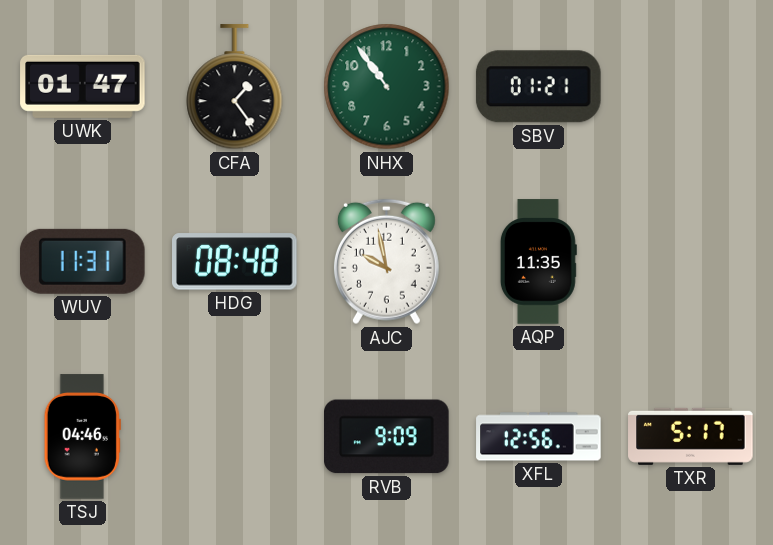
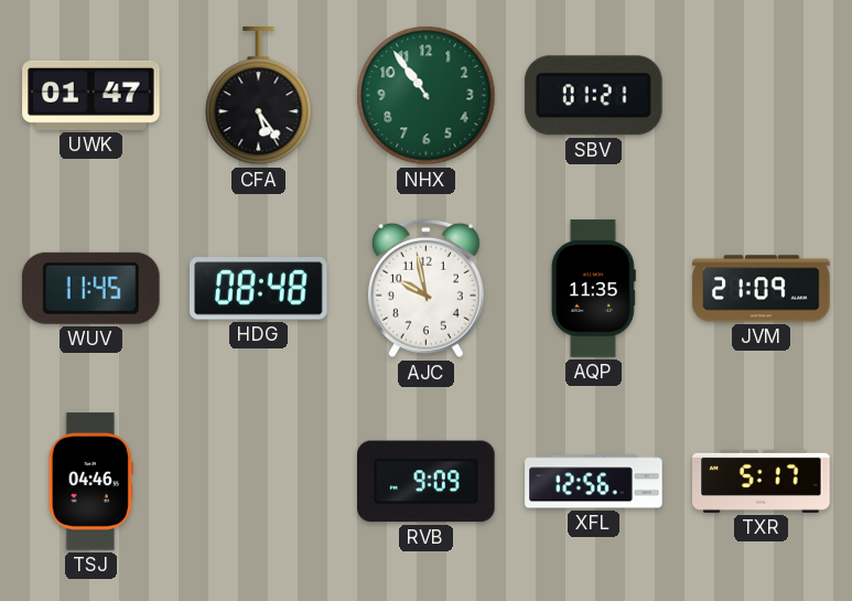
CFA: 1:24 -> 5:24 (259, 96)
WUV: 11:31 -> 11:45 (90, 288)
JVM: none -> 21:09 (762, 289)
